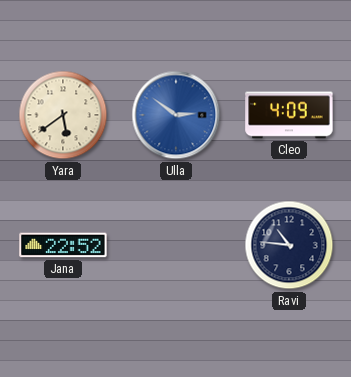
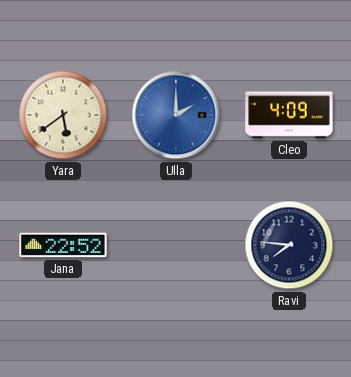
Ulla: 2:51 -> 2:00 (176, 115)
Ravi: 10:46 -> 7:46 (289, 245)
